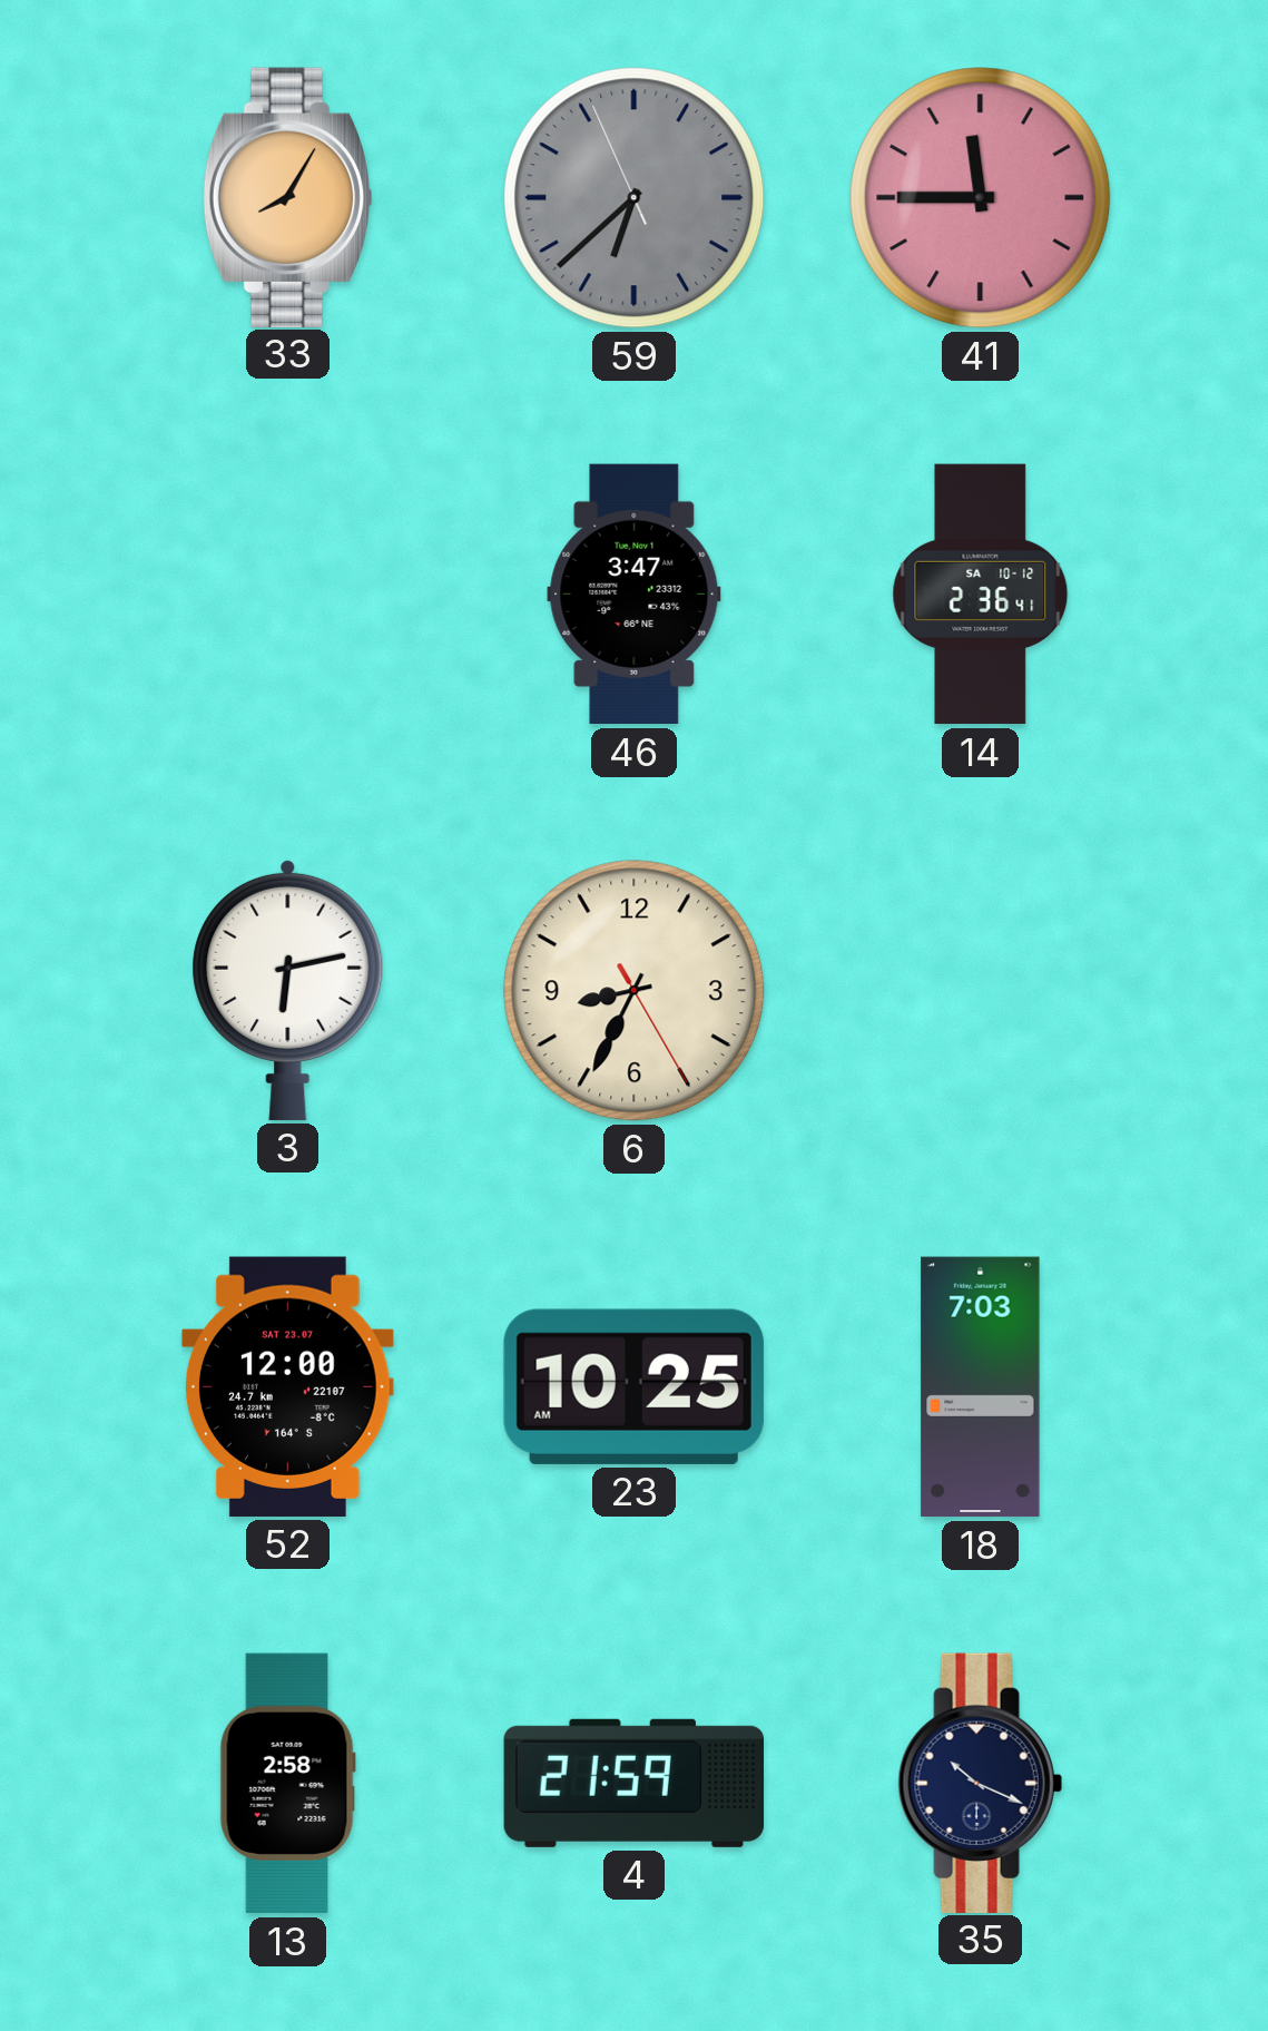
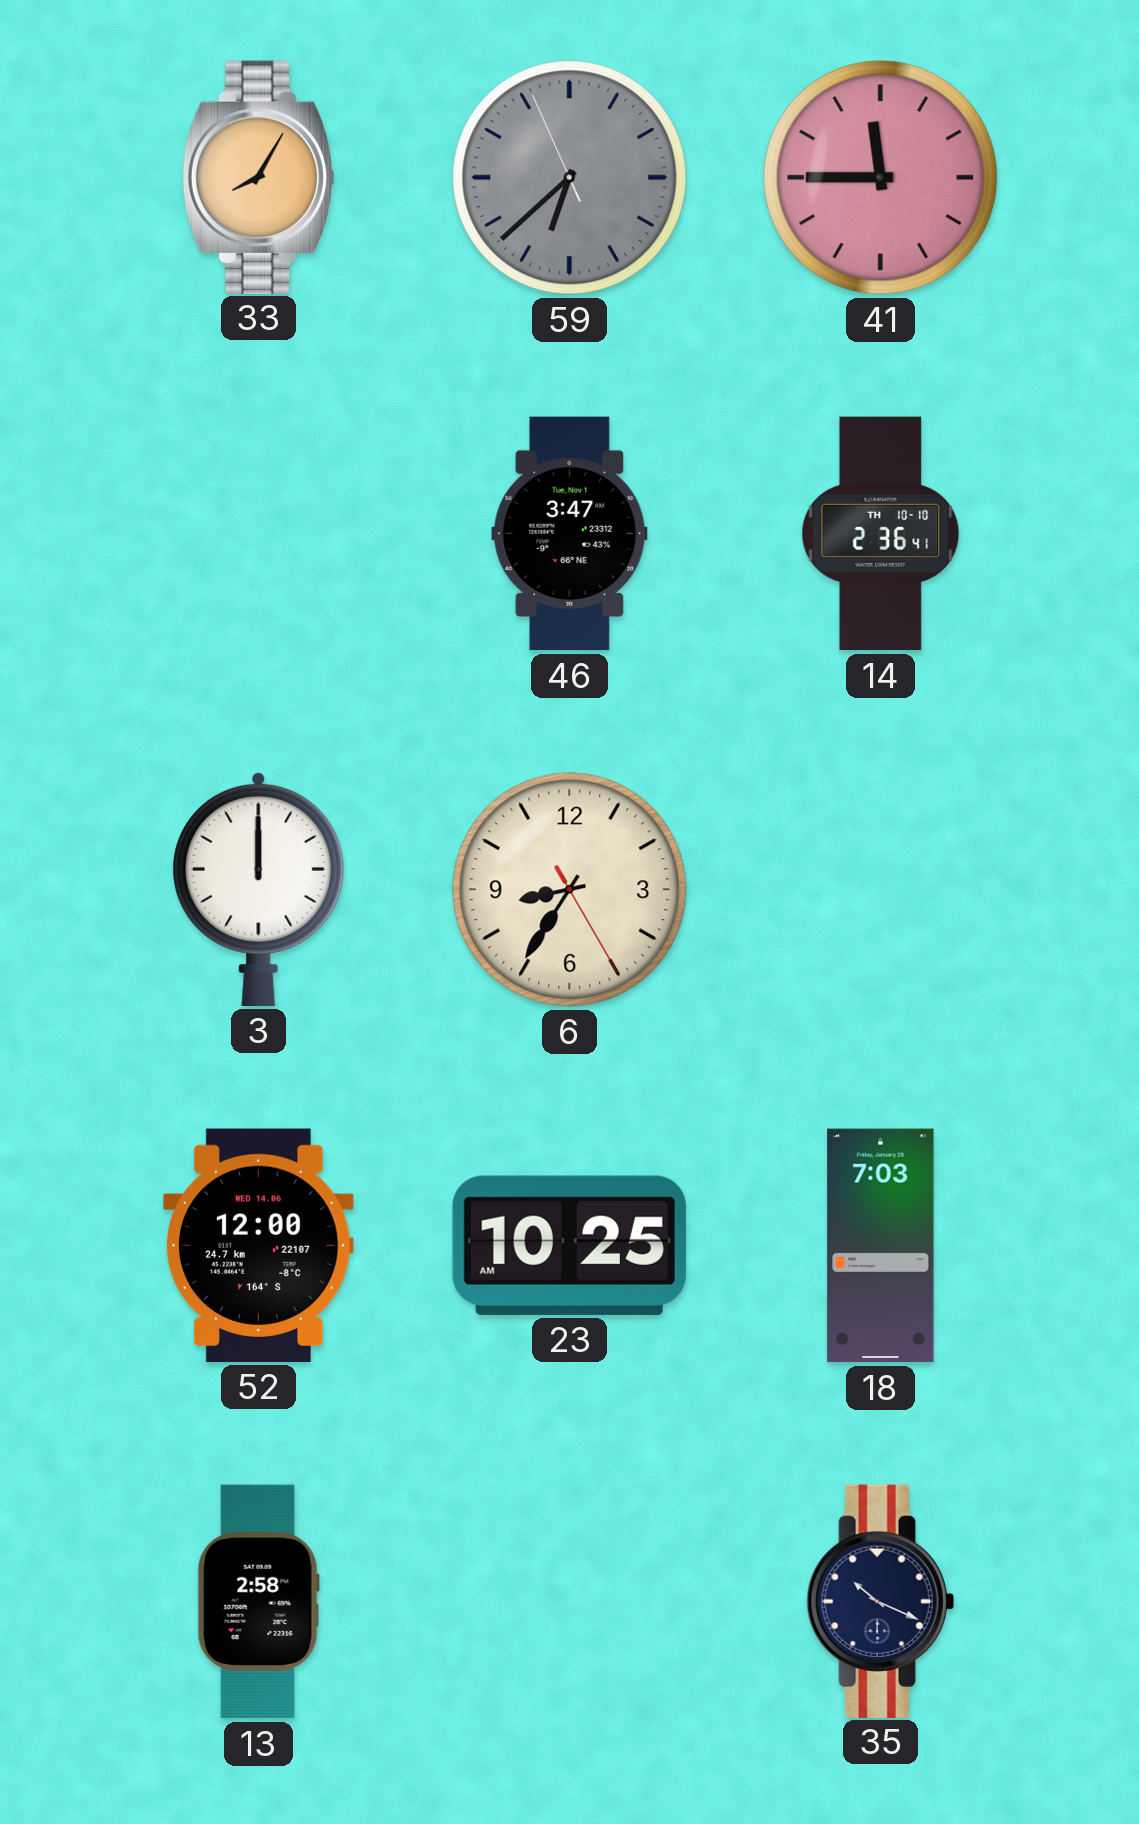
14 date: SA 10-12 -> TH 10-10 (881, 534)
3: 6:13 -> 12:00 (259, 889)
6: 8:34 -> 8:35 (570, 890)
52 date: SAT 23.07 -> WED 14.06 (259, 1245)
4: 21:59 -> none (633, 1783)
